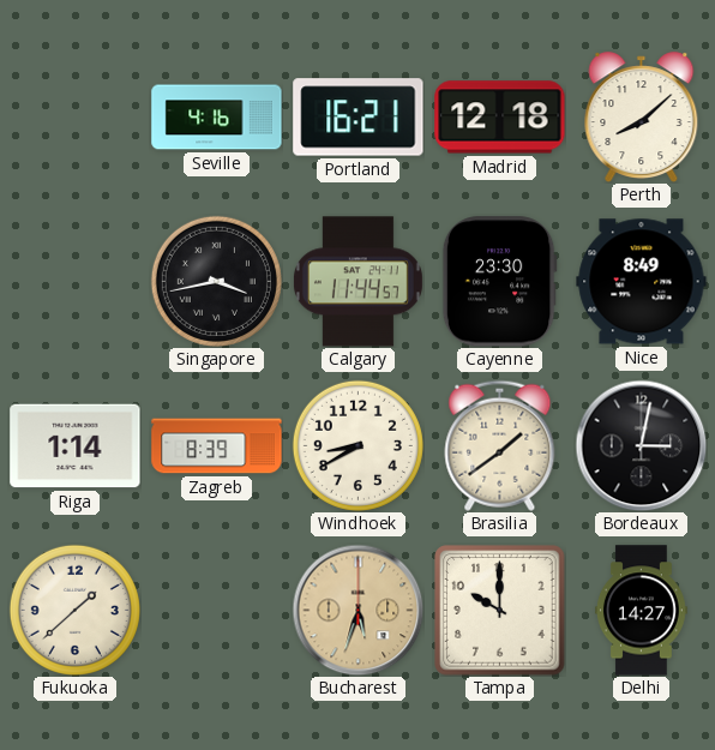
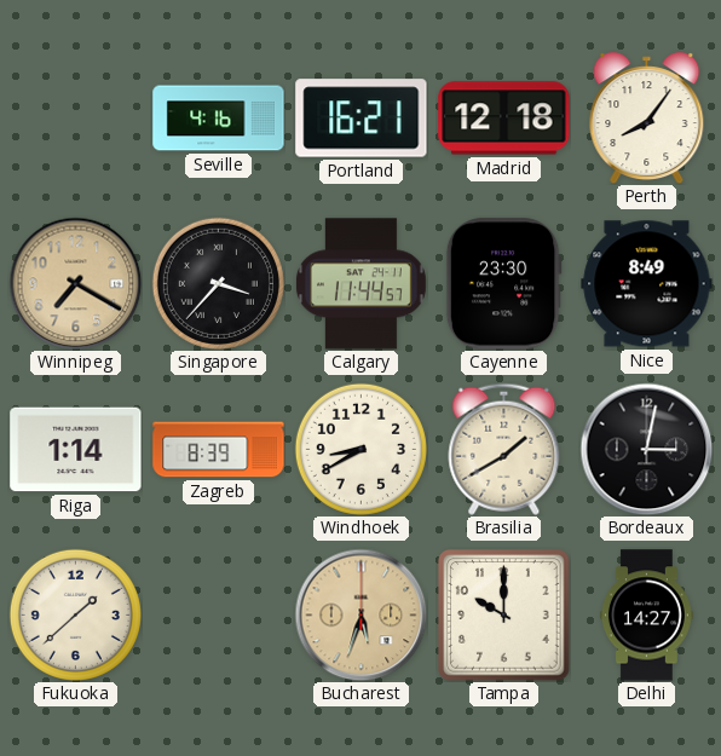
Perth: 8:08 -> 8:06 (647, 119)
Winnipeg: none -> 7:20 (75, 283)
Singapore: 3:43 -> 3:37 (218, 283)
Brasilia: 1:39 -> 1:40 (504, 449)
